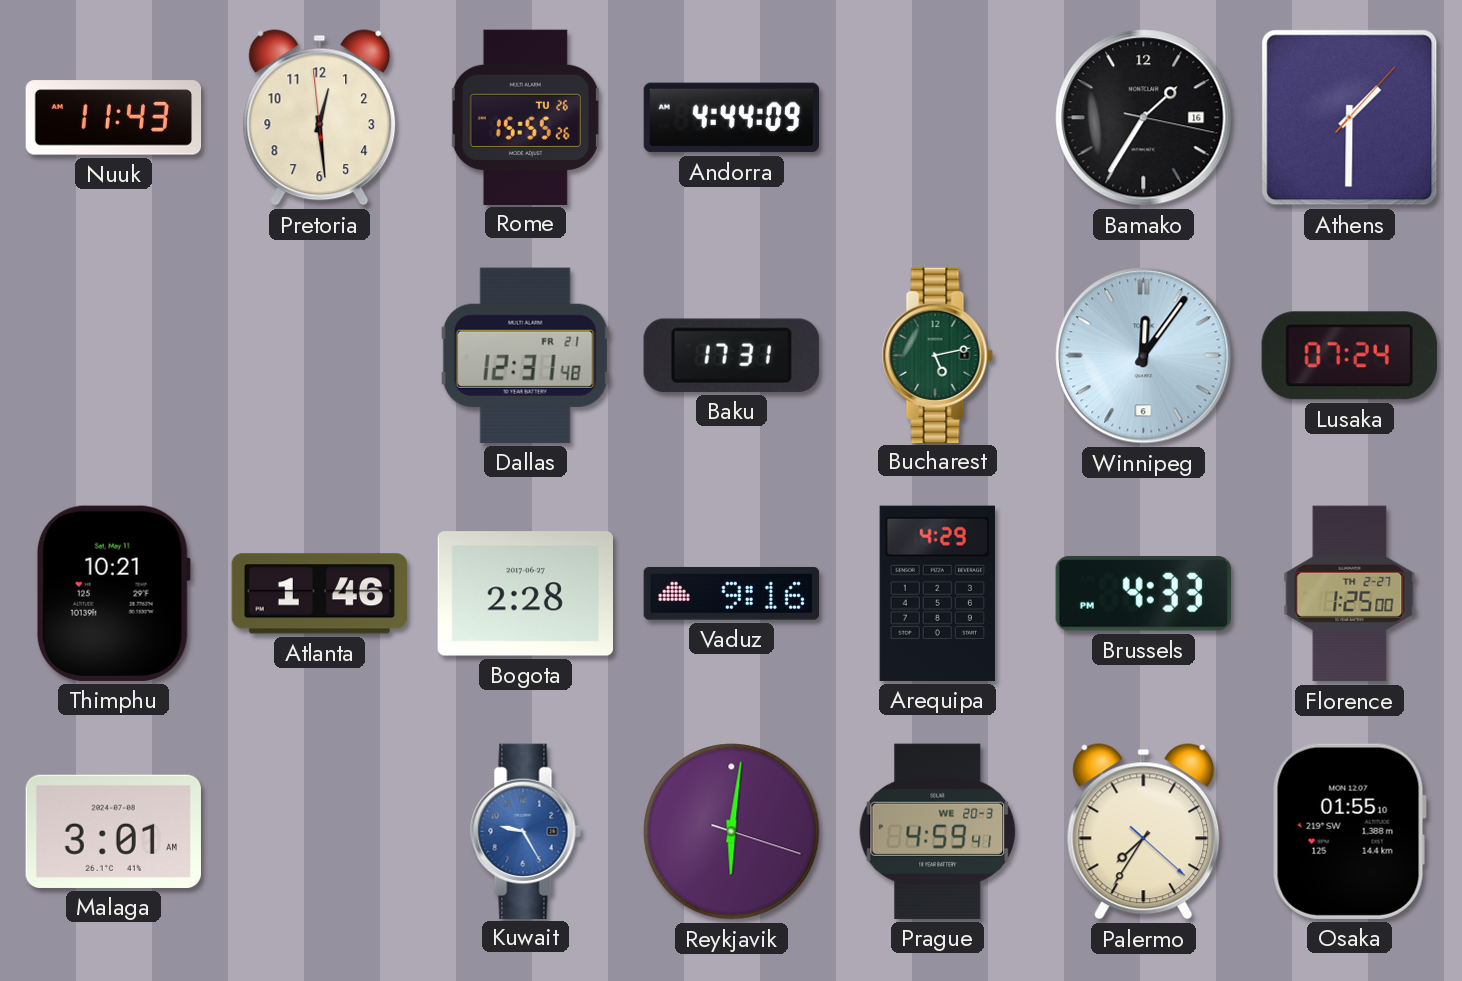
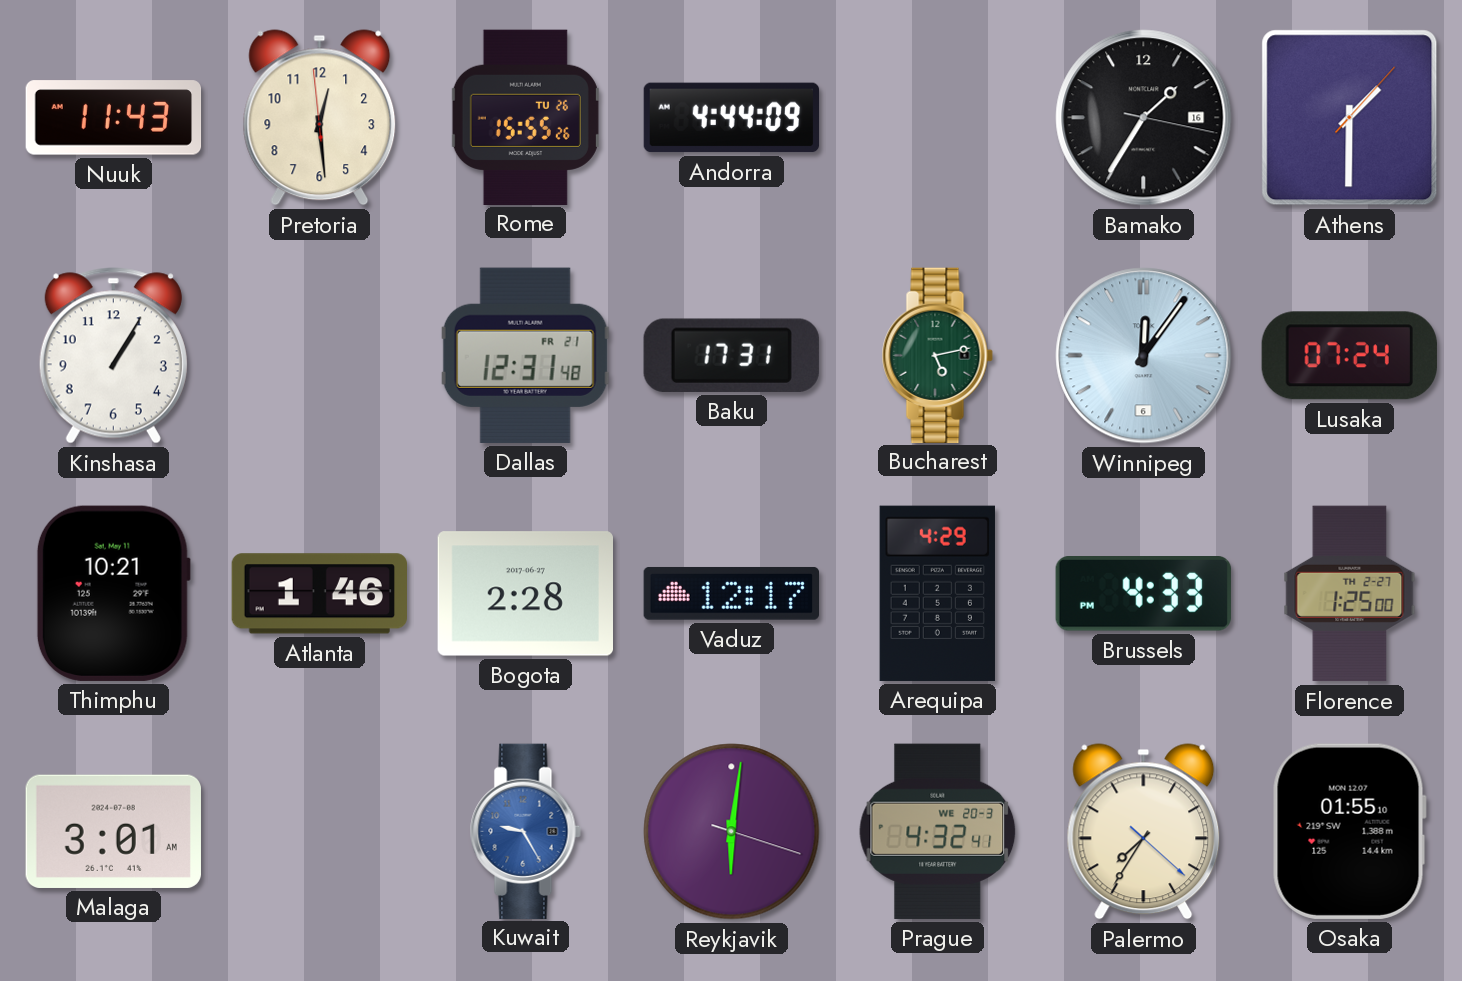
Kinshasa: none -> 1:05 (113, 356)
Vaduz: 9:16 -> 12:17 (731, 593)
Prague: 4:59 -> 4:32 (938, 831)
